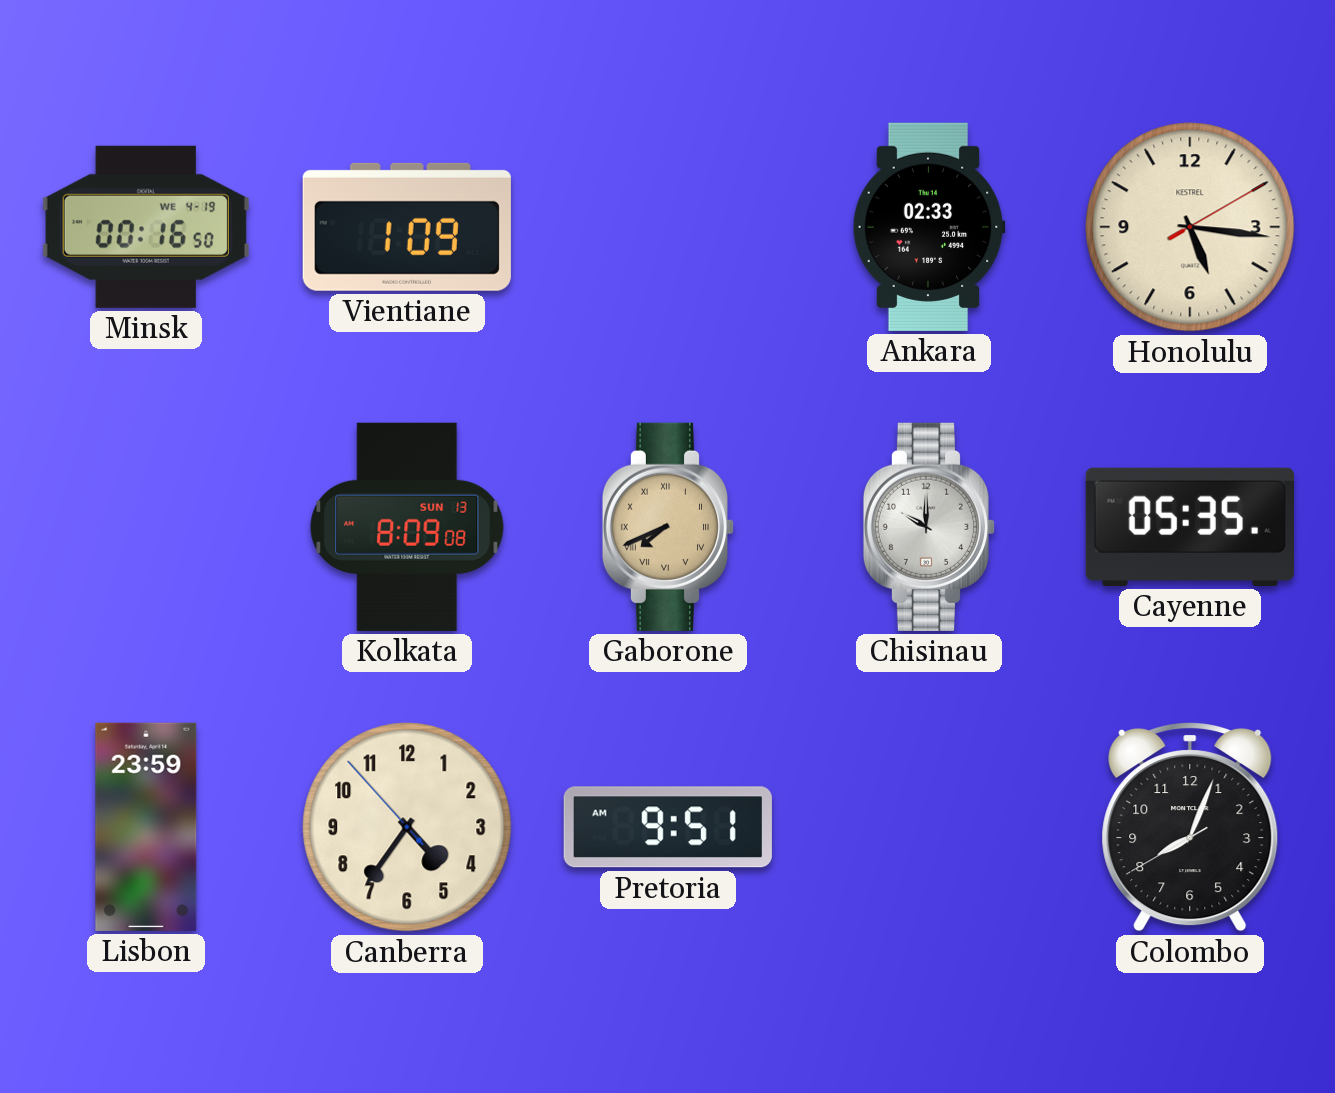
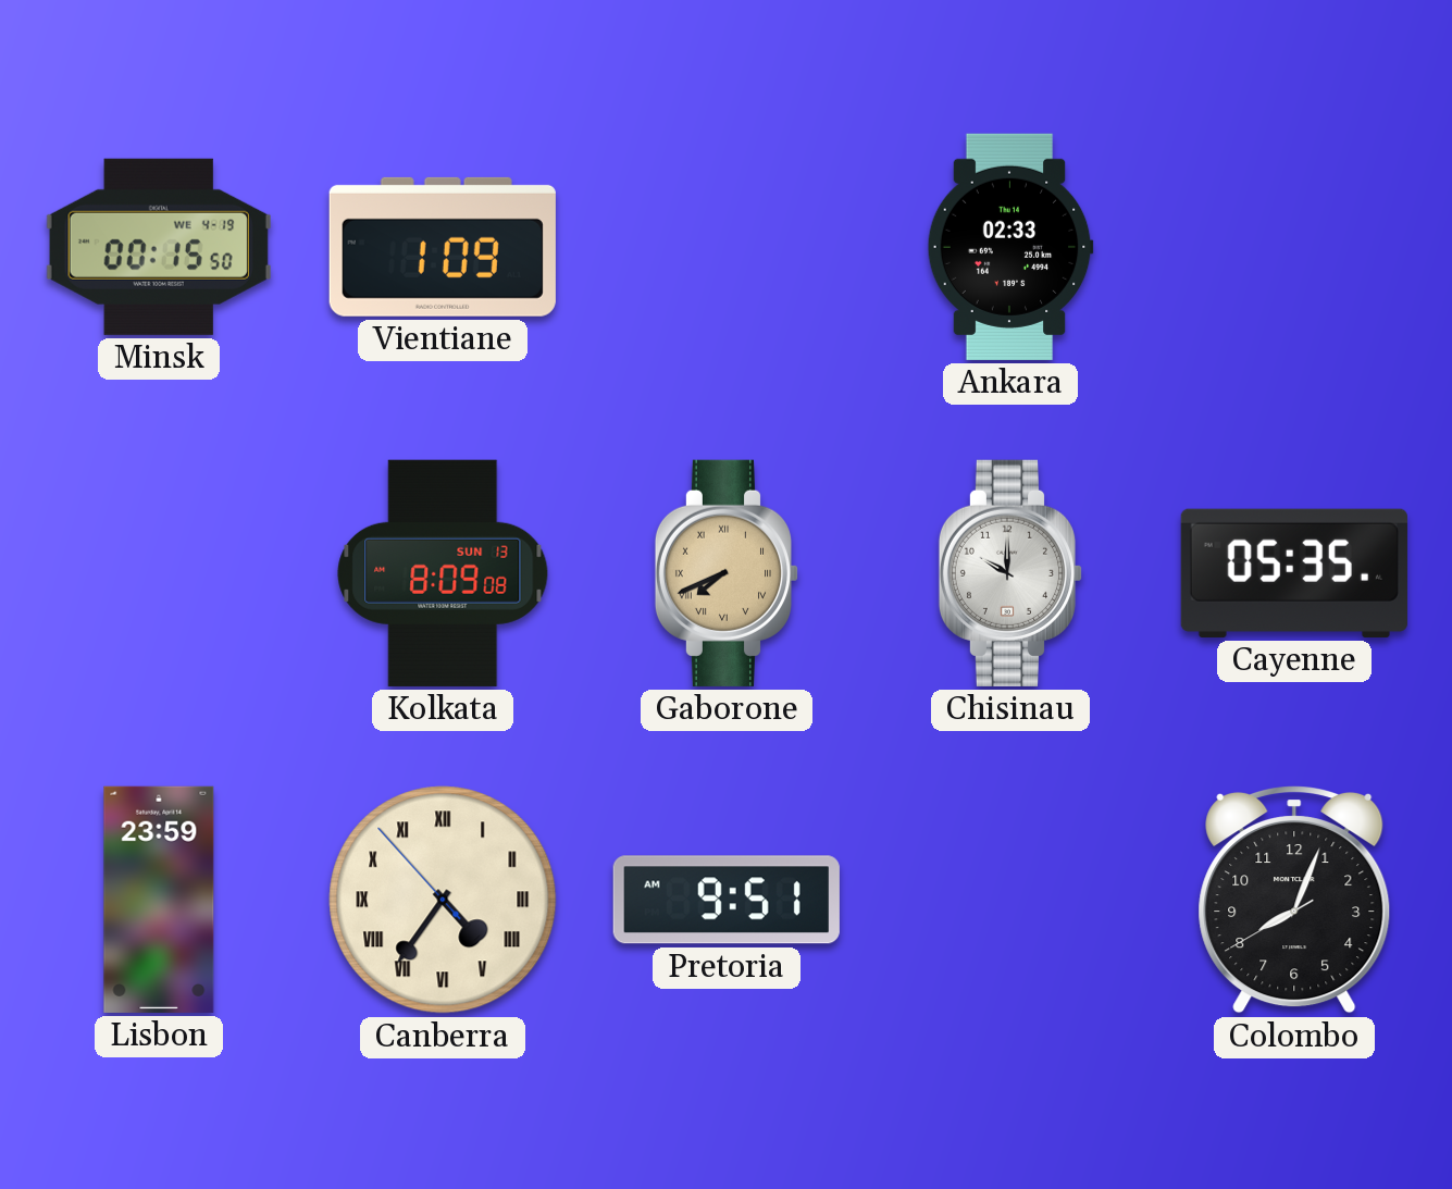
Minsk: 00:16 -> 00:15 (159, 247)
Honolulu: 5:16 -> none (1190, 227)
Canberra numerals: Arabic -> Roman (443, 900)
